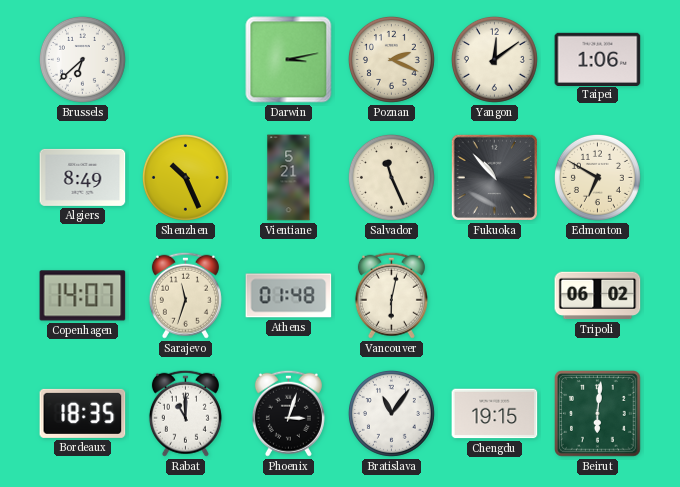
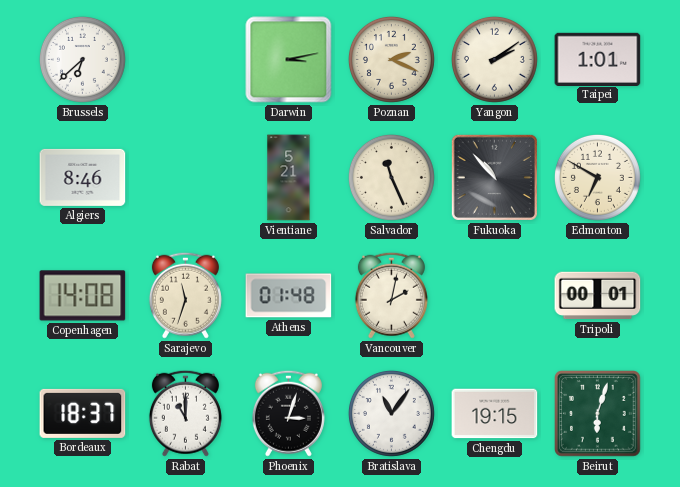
Yangon: 12:09 -> 2:09 (494, 59)
Taipei: 1:06 -> 1:01 (598, 59)
Algiers: 8:49 -> 8:46 (83, 177)
Shenzhen: 10:26 -> none (185, 177)
Copenhagen: 14:07 -> 14:08 (83, 296)
Vancouver: 6:02 -> 2:02 (391, 295)
Tripoli: 06:02 -> 00:01 (598, 296)
Bordeaux: 18:35 -> 18:37 (83, 413)
Beirut: 6:01 -> 6:03 (598, 414)
